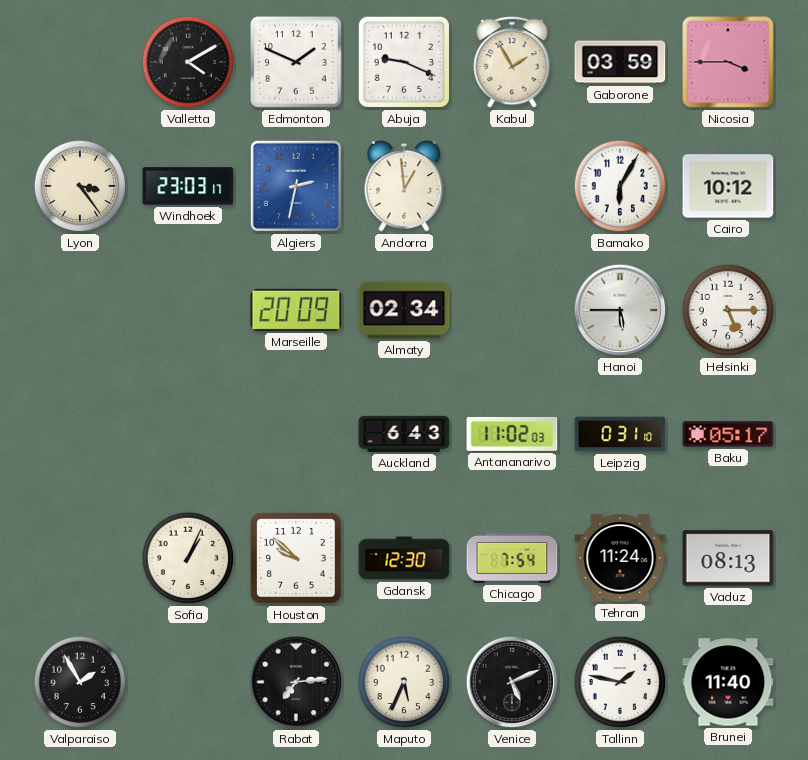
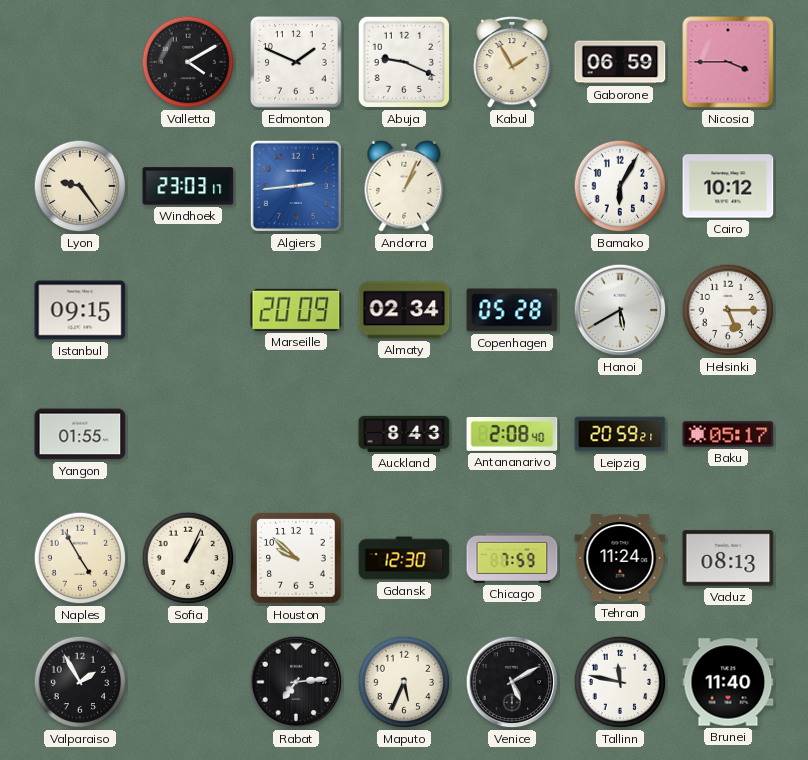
Gaborone: 03:59 -> 06:59 (620, 62)
Lyon: 3:24 -> 9:24 (80, 186)
Algiers: 2:32 -> 2:44 (296, 186)
Andorra: 12:59 -> 1:04 (404, 186)
Istanbul: none -> 09:15 (80, 310)
Copenhagen: none -> 05:28 (512, 310)
Hanoi: 5:45 -> 5:40 (620, 310)
Yangon: none -> 01:55 (80, 434)
Auckland: 6:43 -> 8:43 (404, 434)
Antananarivo: 11:02 -> 2:08 (512, 434)
Leipzig: 0:31 -> 20:59 (620, 434)
Naples: none -> 4:55 (80, 558)
Chicago: 7:54 -> 7:59 (512, 558)
Venice: 5:11 -> 5:10 (512, 682)
Tallinn: 1:47 -> 11:47 (620, 682)
